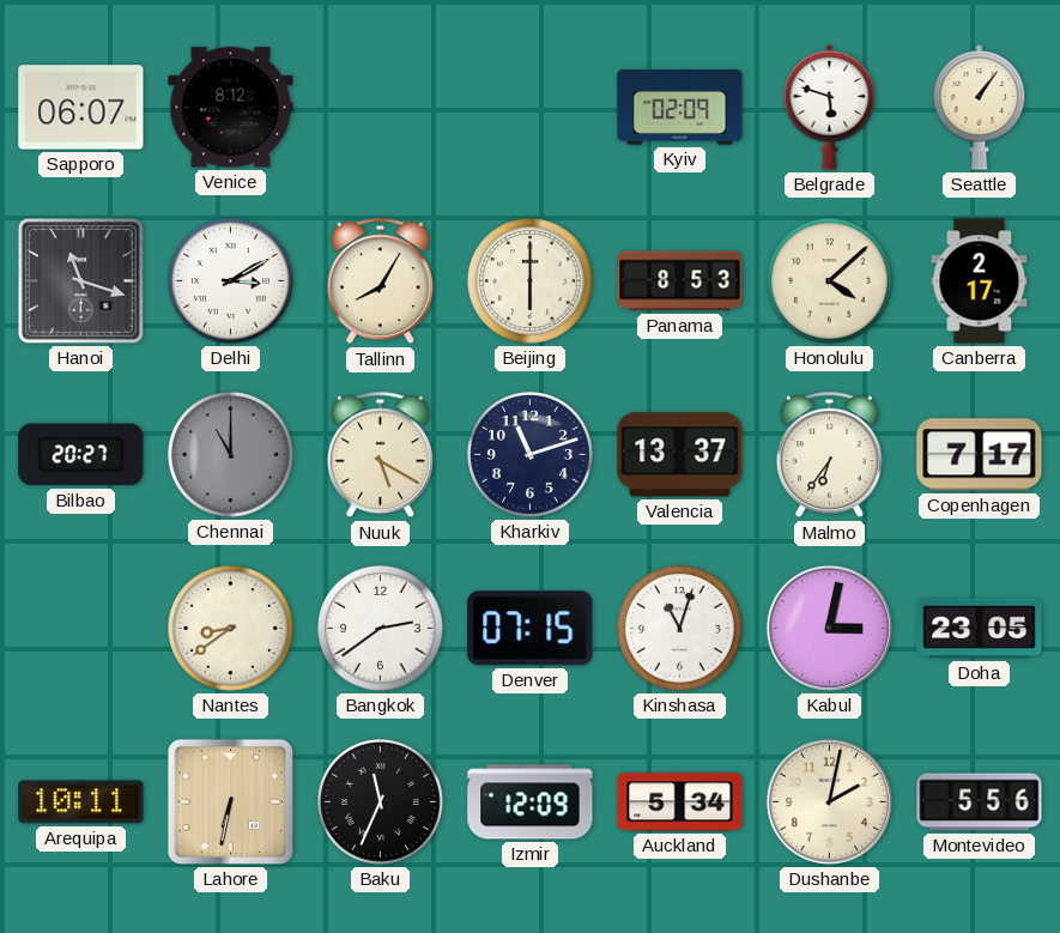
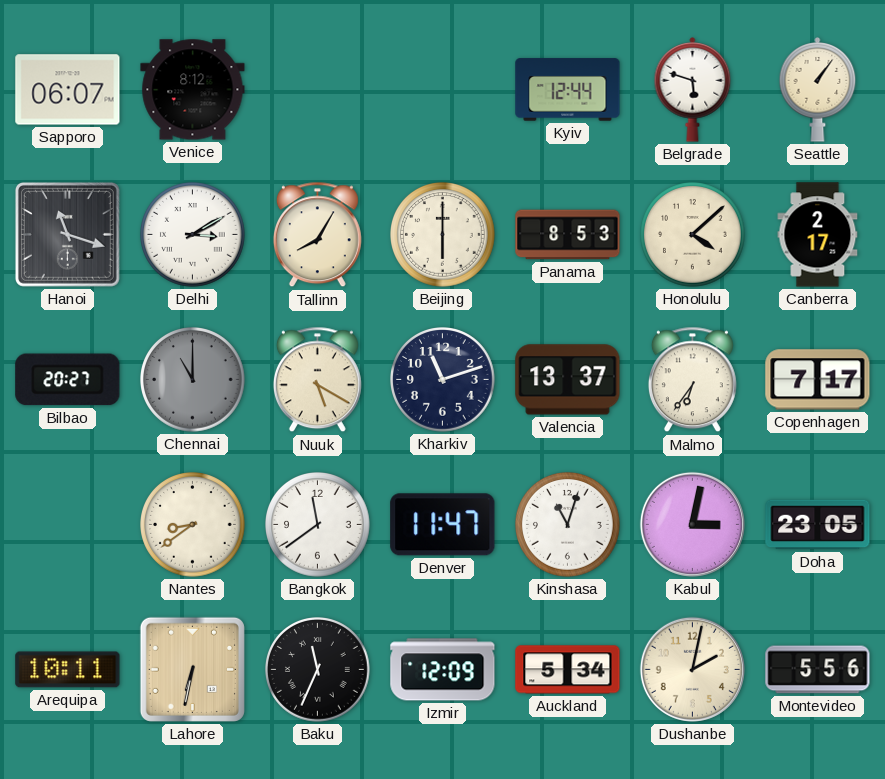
Kyiv: 02:09 -> 12:44 (568, 90)
Bangkok: 2:39 -> 11:39 (318, 525)
Denver: 07:15 -> 11:47 (443, 525)
